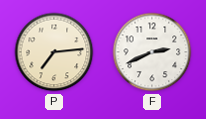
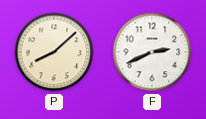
P: 7:14 -> 8:08 (54, 52)
